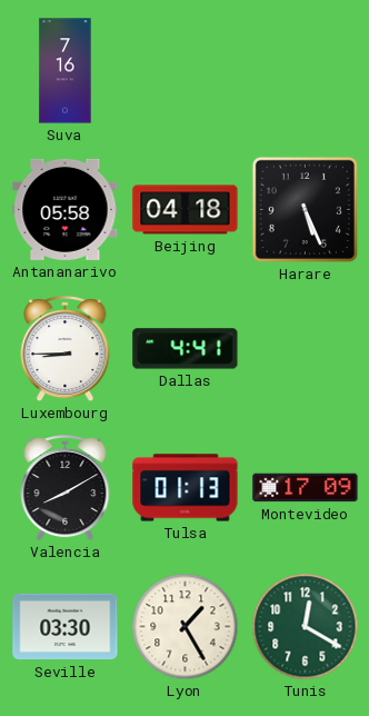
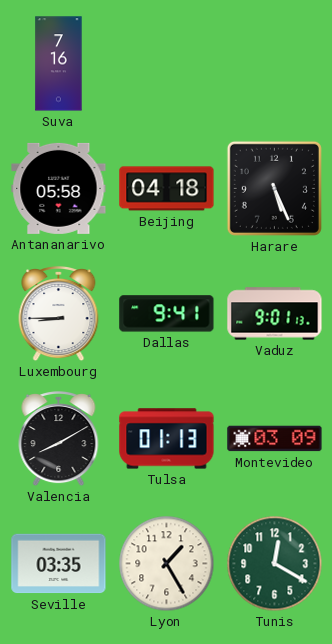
Dallas: 4:41 -> 9:41 (167, 314)
Vaduz: none -> 9:01 (275, 314)
Montevideo: 17:09 -> 03:09 (275, 439)
Seville: 03:30 -> 03:35 (59, 564)
